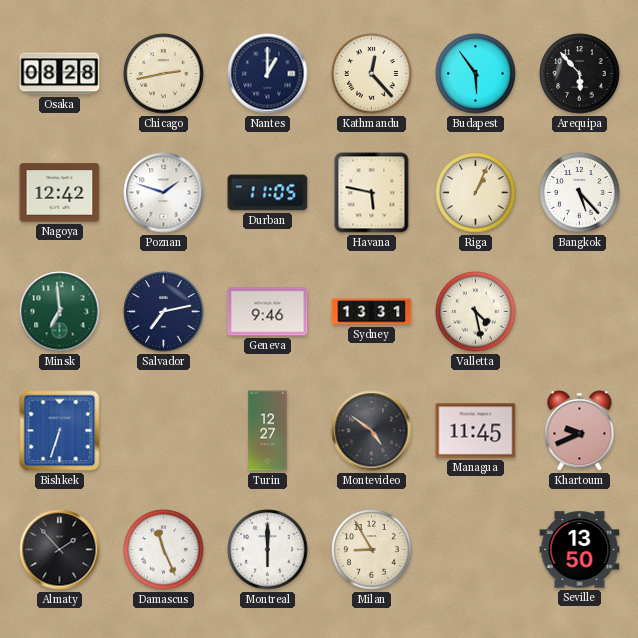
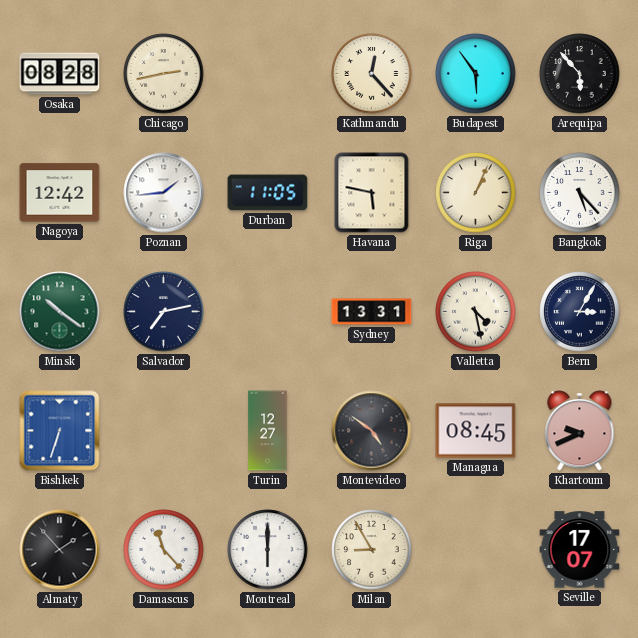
Nantes: 1:00 -> none (268, 74)
Poznan: 1:48 -> 1:44 (164, 193)
Minsk: 6:59 -> 10:21 (60, 312)
Geneva: 9:46 -> none (268, 312)
Bern: none -> 3:05 (580, 312)
Managua: 11:45 -> 08:45 (476, 431)
Damascus: 11:26 -> 11:23 (164, 550)
Seville: 13:50 -> 17:07 (580, 550)
